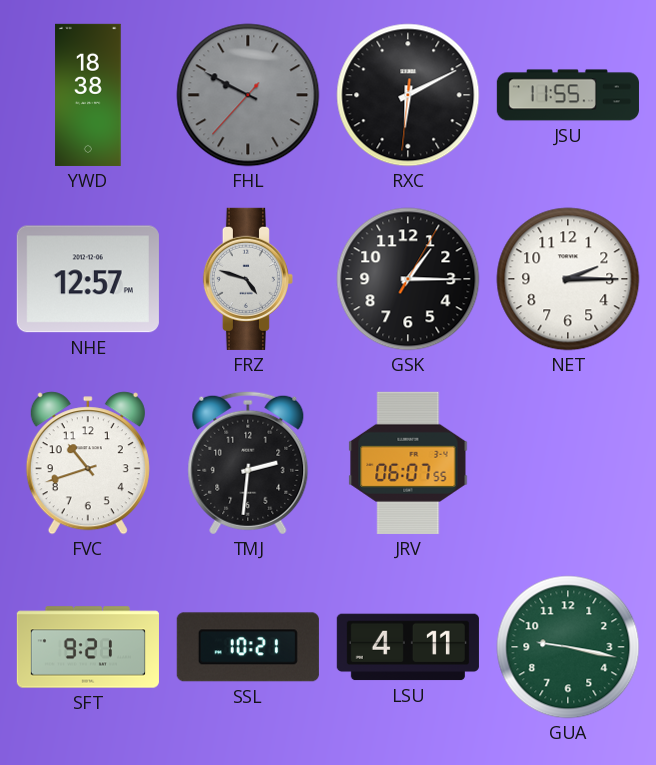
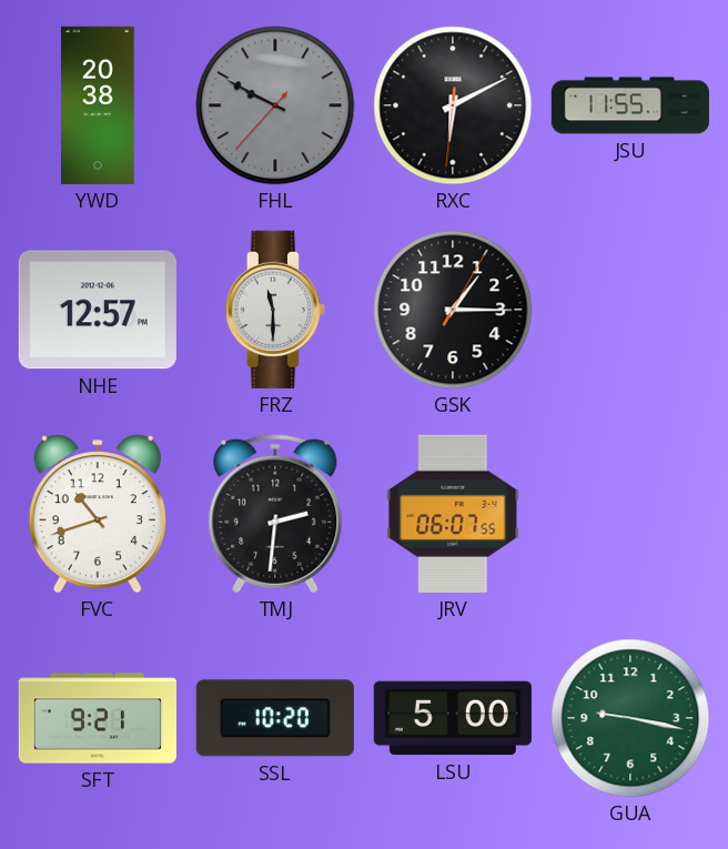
YWD: 18:38 -> 20:38 (98, 105)
FRZ: 4:48 -> 11:30 (275, 310)
NET: 2:15 -> none (568, 279)
SSL: 10:21 -> 10:20 (275, 718)
LSU: 4:11 -> 5:00 (453, 718)
